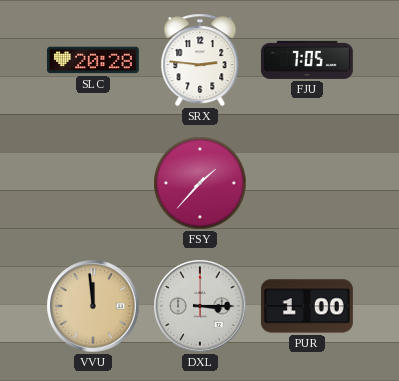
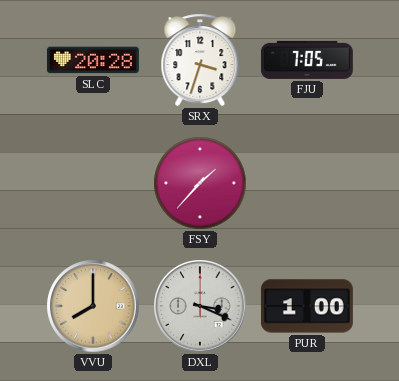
SRX: 2:46 -> 3:33 (200, 60)
VVU: 11:59 -> 8:00 (93, 306)
DXL: 3:15 -> 3:19 (200, 306)
